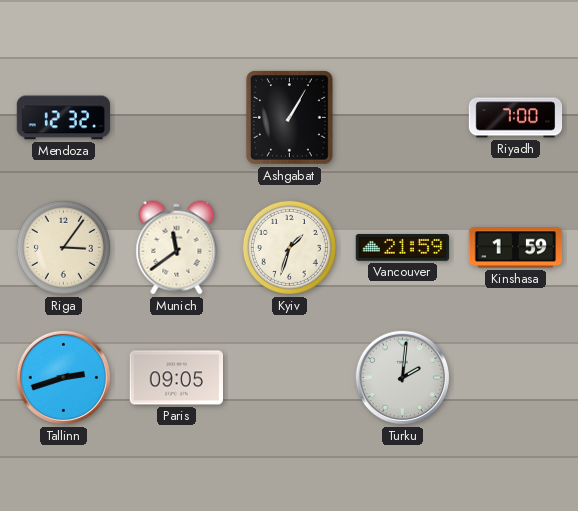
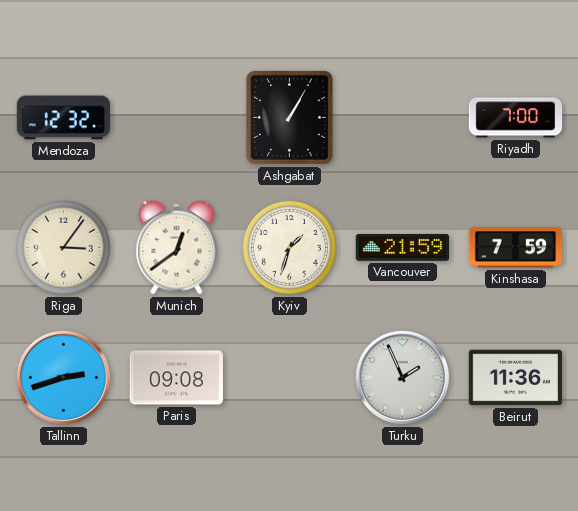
Munich: 11:39 -> 12:39 (177, 248)
Kinshasa: 1:59 -> 7:59 (516, 248)
Paris: 09:05 -> 09:08 (176, 378)
Turku: 2:01 -> 1:56 (402, 377)
Beirut: none -> 11:36 (516, 378)
